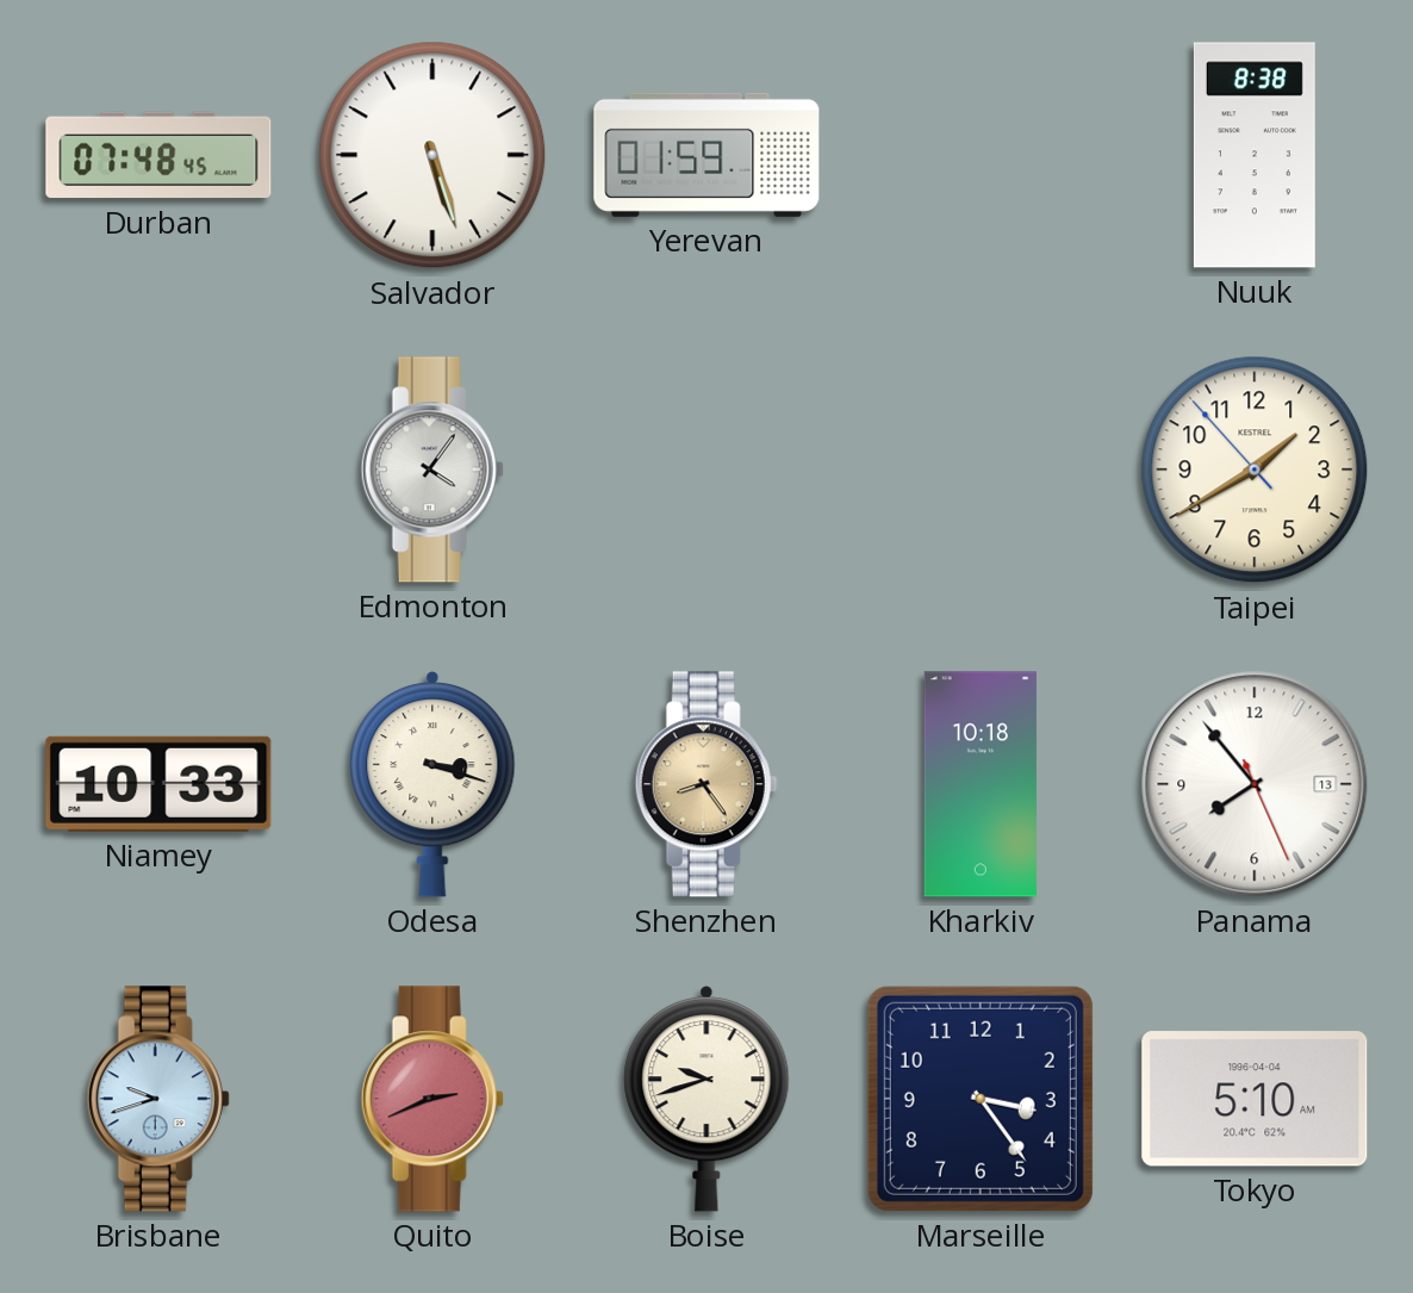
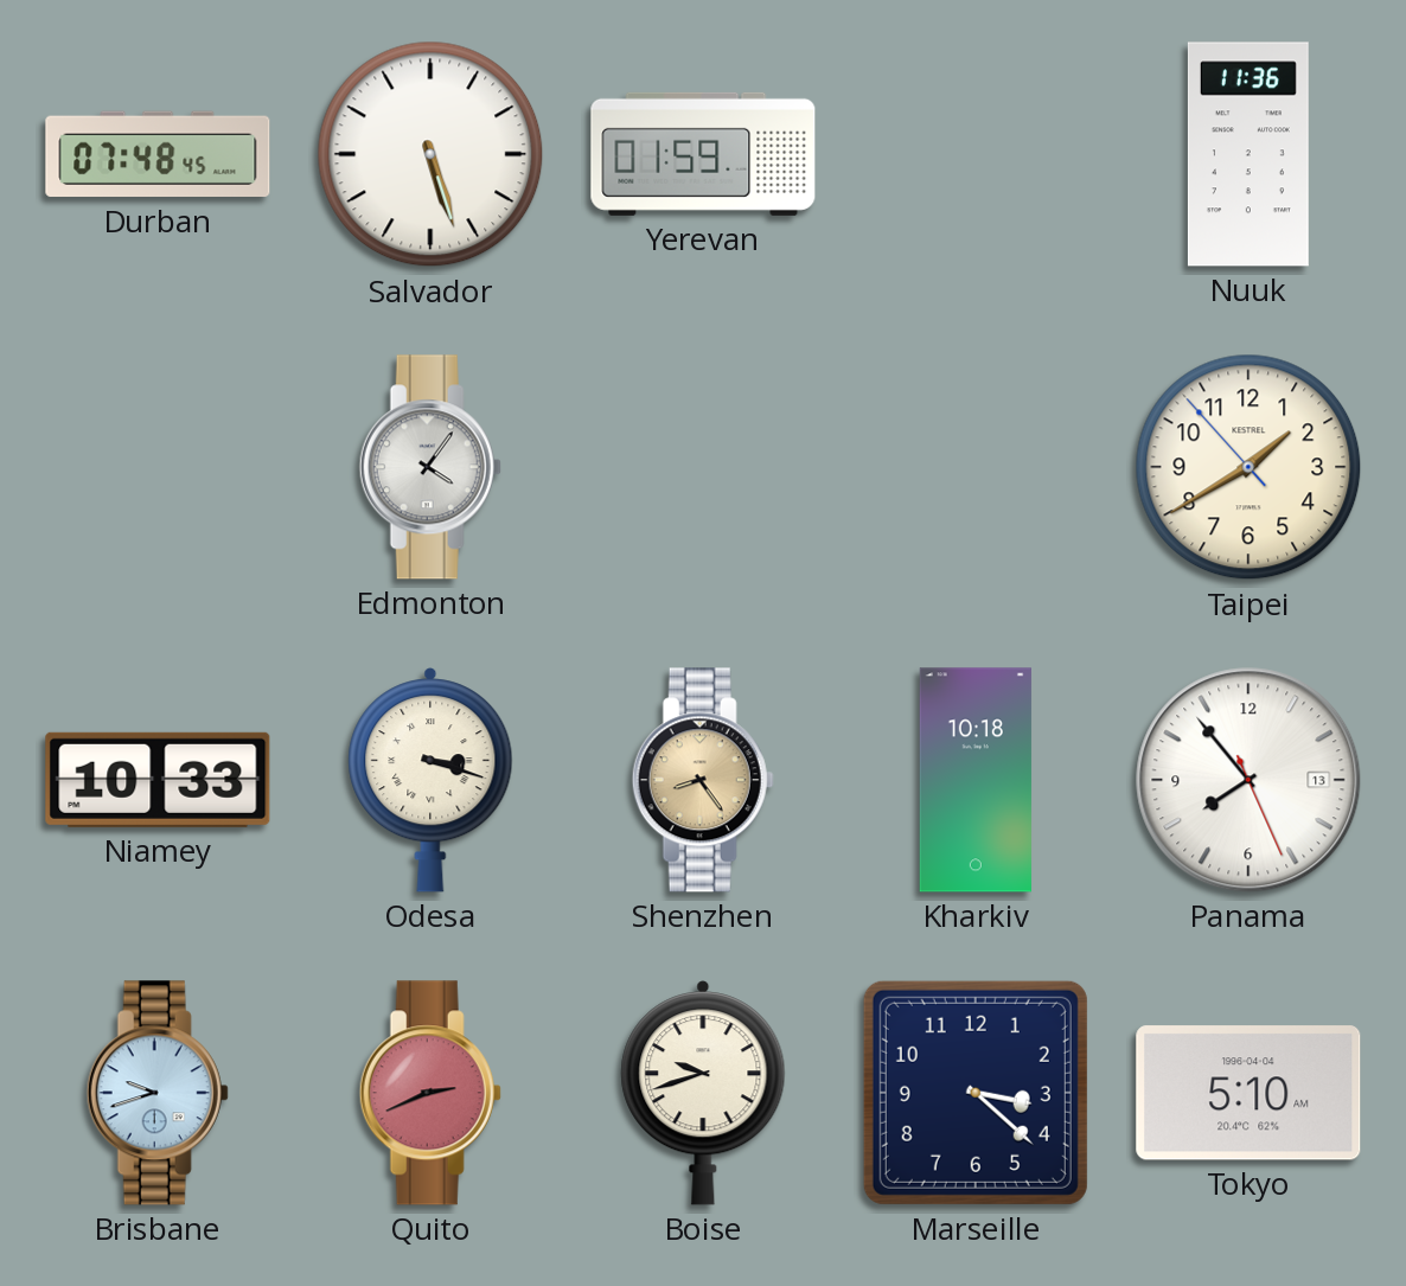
Nuuk: 8:38 -> 11:36 (1248, 154)
Marseille: 3:24 -> 3:22 (976, 1093)
